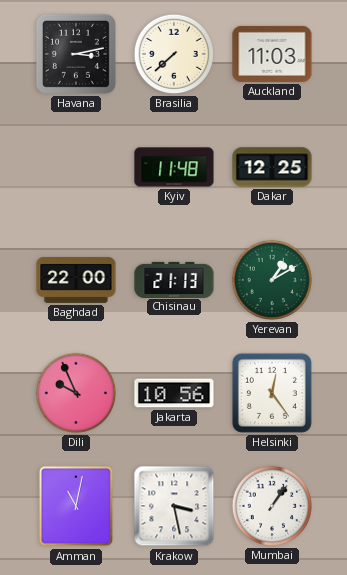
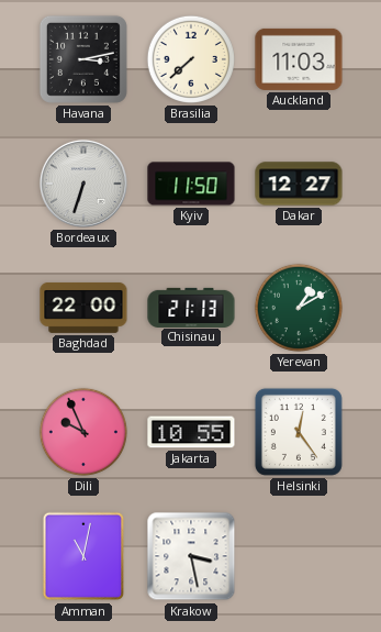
Bordeaux: none -> 6:33 (83, 184)
Kyiv: 11:48 -> 11:50 (191, 184)
Dakar: 12:25 -> 12:27 (299, 184)
Jakarta: 10:56 -> 10:55 (191, 432)
Mumbai: 1:06 -> none (272, 506)
